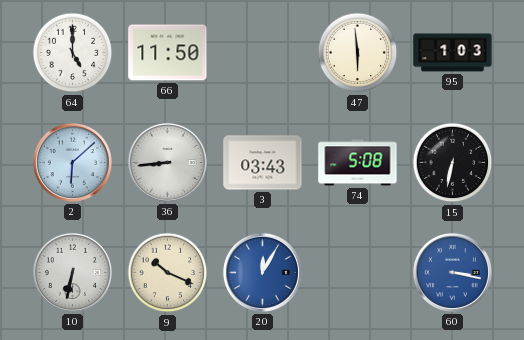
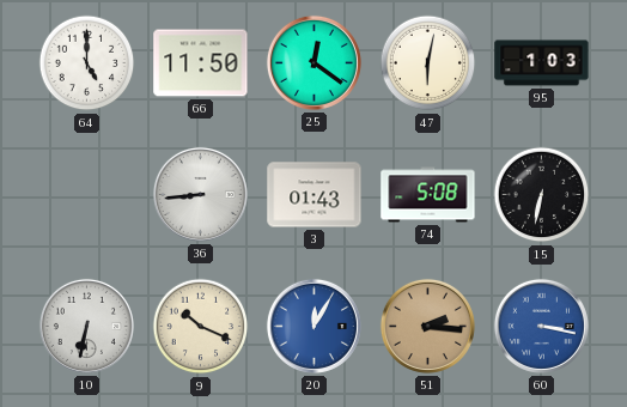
25: none -> 12:21 (313, 62)
47: 5:59 -> 6:02 (428, 63)
2: 6:08 -> none (72, 162)
3: 03:43 -> 01:43 (315, 195)
51: none -> 2:16 (427, 326)
